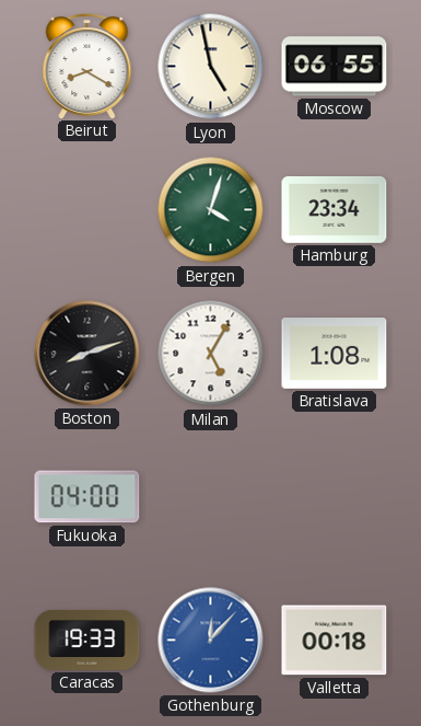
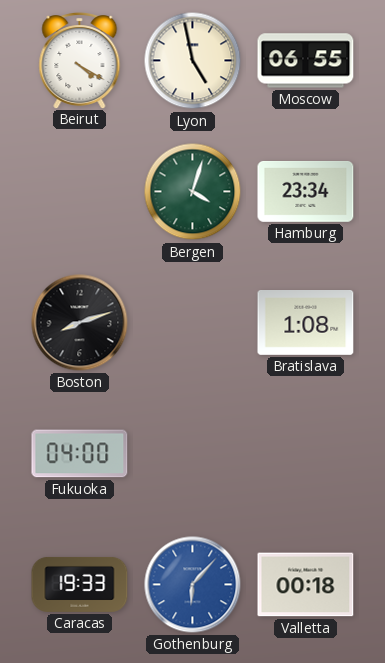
Beirut: 8:20 -> 4:20 (80, 61)
Milan: 5:05 -> none (211, 354)
Gothenburg: 12:07 -> 6:07 (193, 585)
